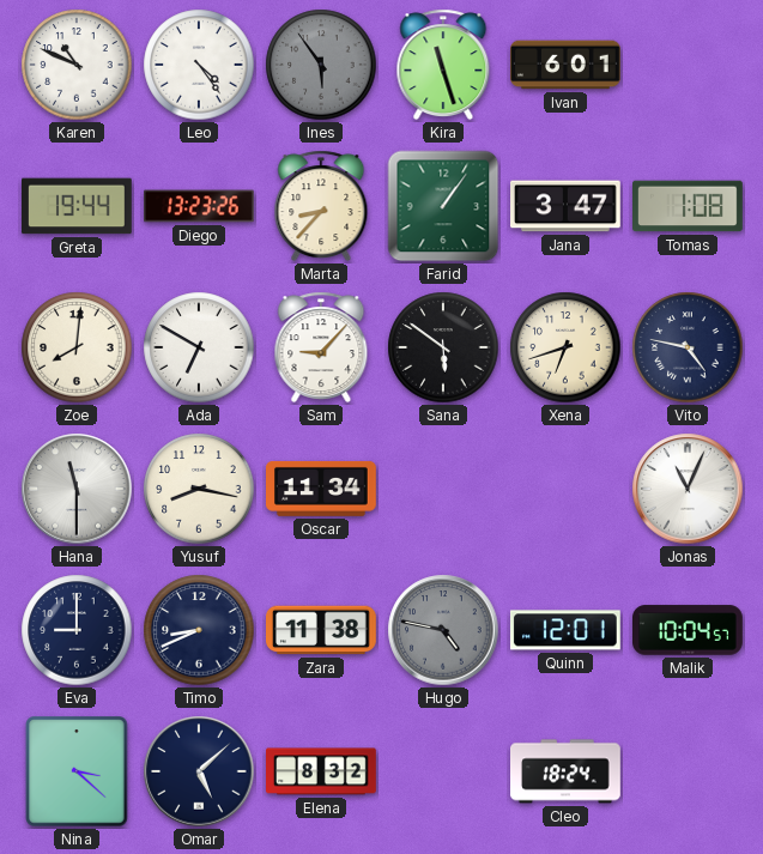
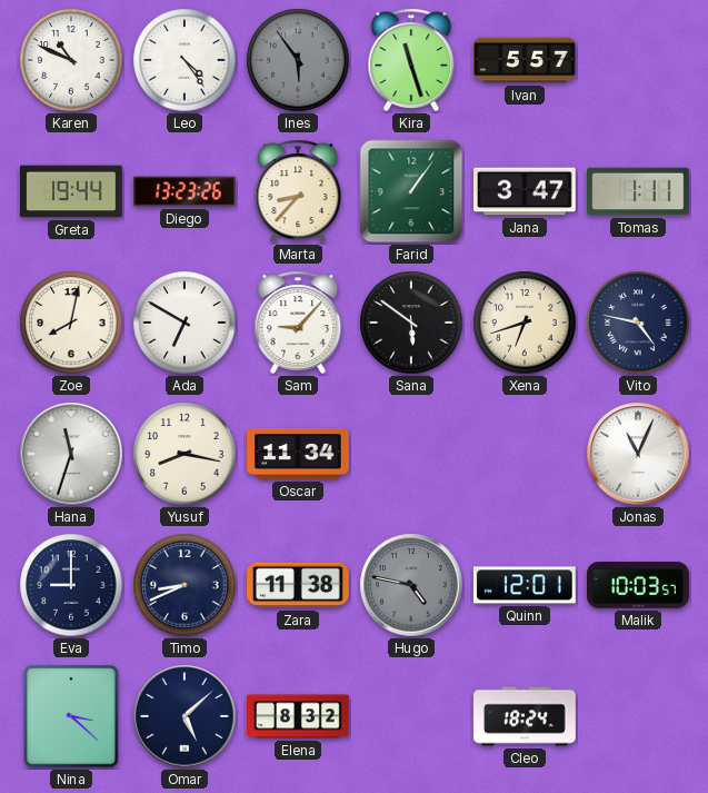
Ivan: 6:01 -> 5:57 (525, 60)
Tomas: 1:08 -> 1:11 (639, 191)
Zoe: 8:01 -> 8:02 (71, 323)
Hana: 11:30 -> 11:33 (71, 454)
Malik: 10:04 -> 10:03 (639, 585)
